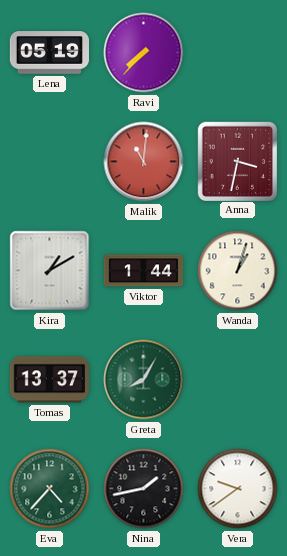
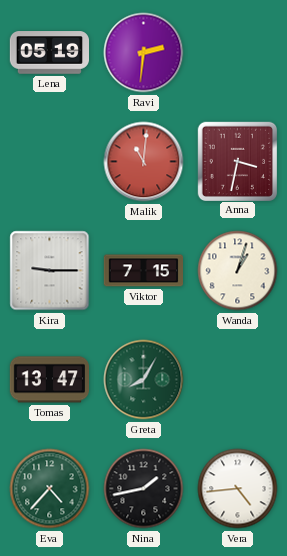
Ravi: 7:37 -> 2:31 (144, 53)
Kira: 1:10 -> 9:15 (50, 271)
Viktor: 1:44 -> 7:15 (143, 271)
Tomas: 13:37 -> 13:47 (50, 380)
Vera: 9:39 -> 4:44 (238, 489)
